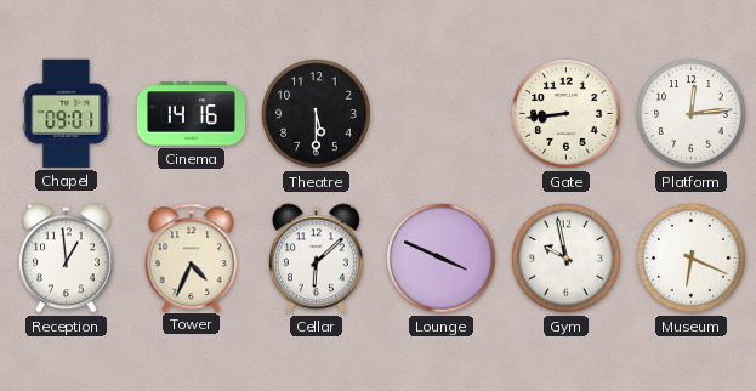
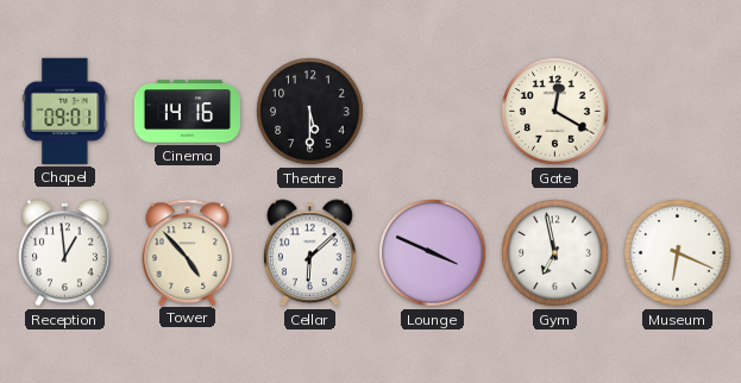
Gate: 8:44 -> 12:20 (555, 112)
Platform: 12:14 -> none (692, 114)
Tower: 4:34 -> 4:53 (188, 252)
Gym: 9:58 -> 6:58 (555, 253)
